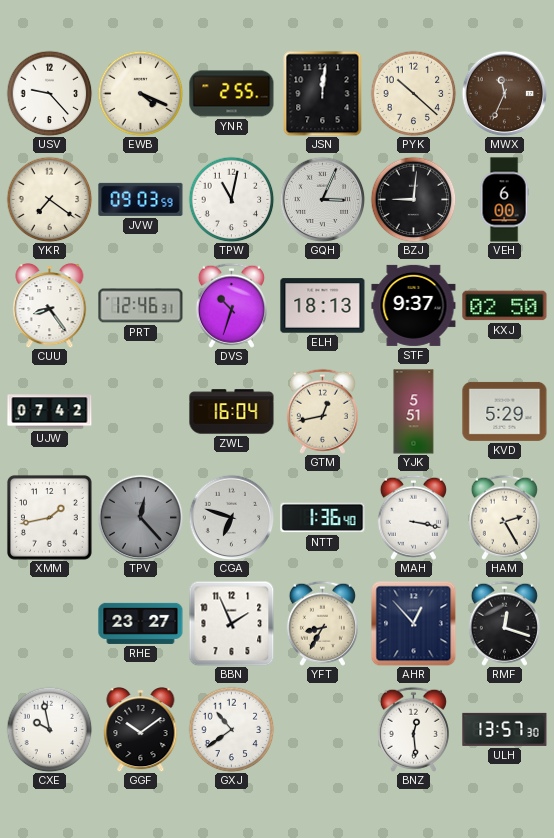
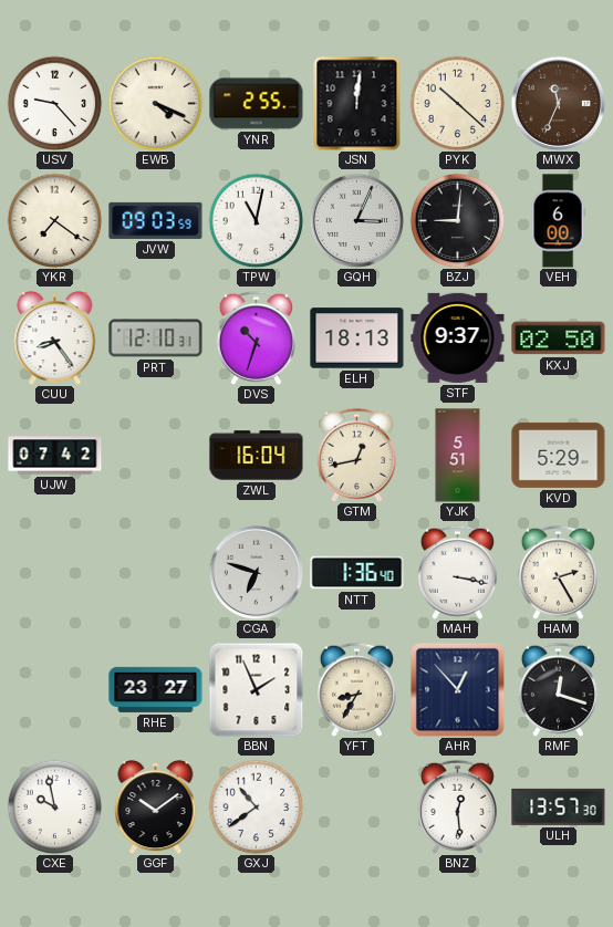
PRT: 12:46 -> 12:10 (156, 338)
XMM: 1:43 -> none (49, 517)
TPV: 12:23 -> none (140, 517)
